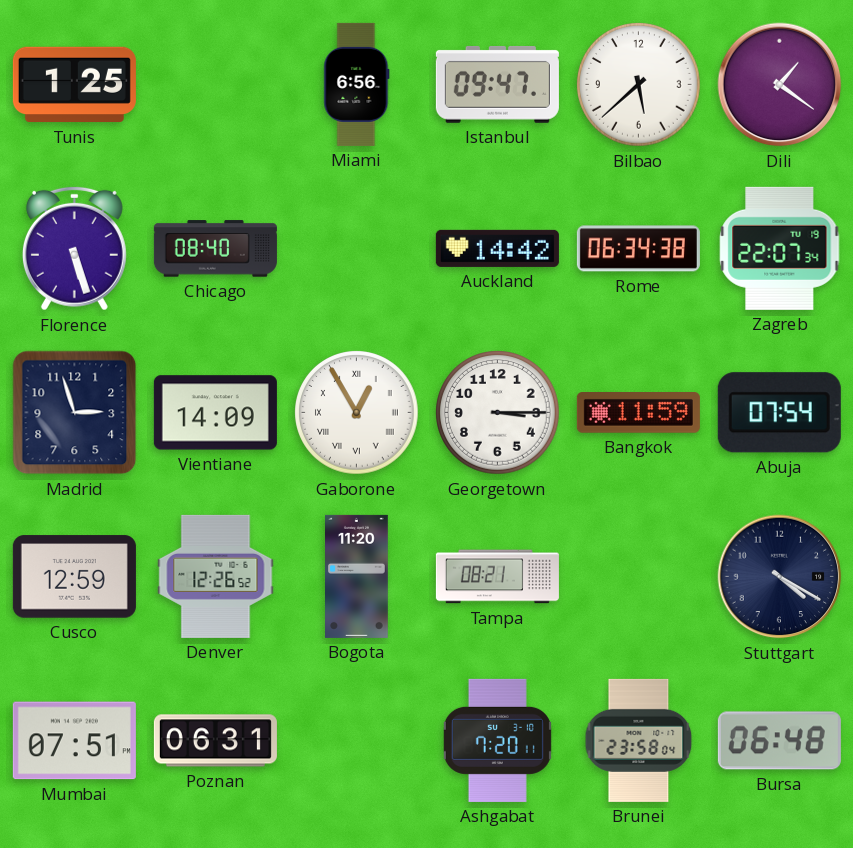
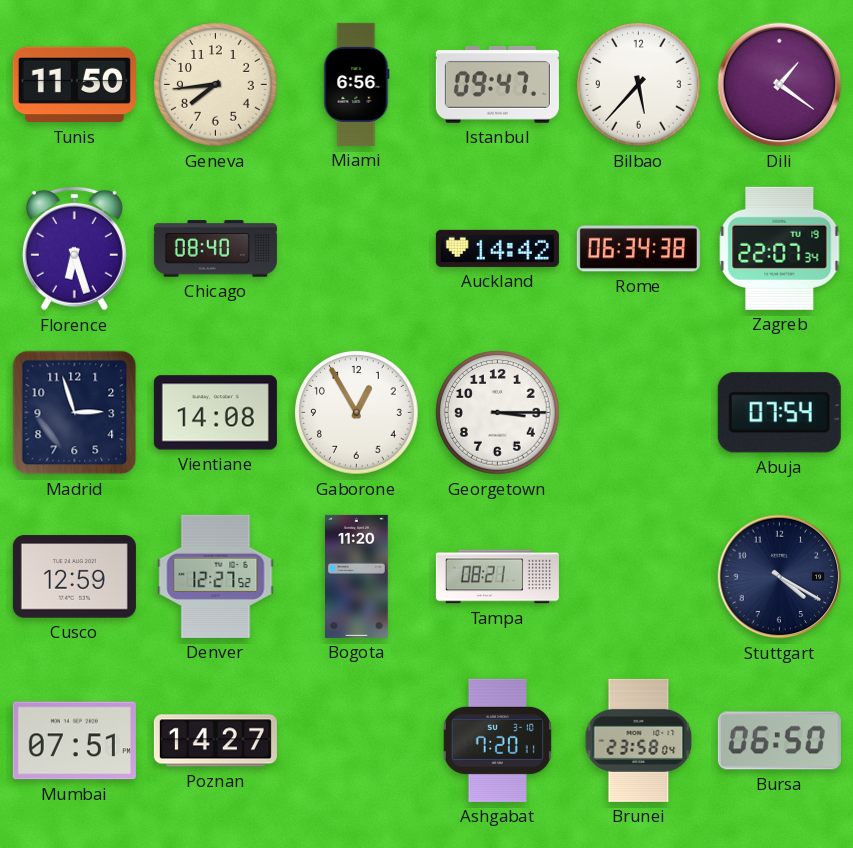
Tunis: 1:25 -> 11:50 (74, 85)
Geneva: none -> 7:44 (216, 85)
Bilbao: 5:38 -> 5:37 (639, 85)
Florence: 5:27 -> 6:27 (74, 248)
Vientiane: 14:09 -> 14:08 (215, 413)
Gaborone numerals: Roman -> Arabic (357, 413)
Bangkok: 11:59 -> none (638, 413)
Denver: 12:26 -> 12:27 (216, 576)
Poznan: 06:31 -> 14:27 (215, 741)
Bursa: 06:48 -> 06:50 (779, 741)
